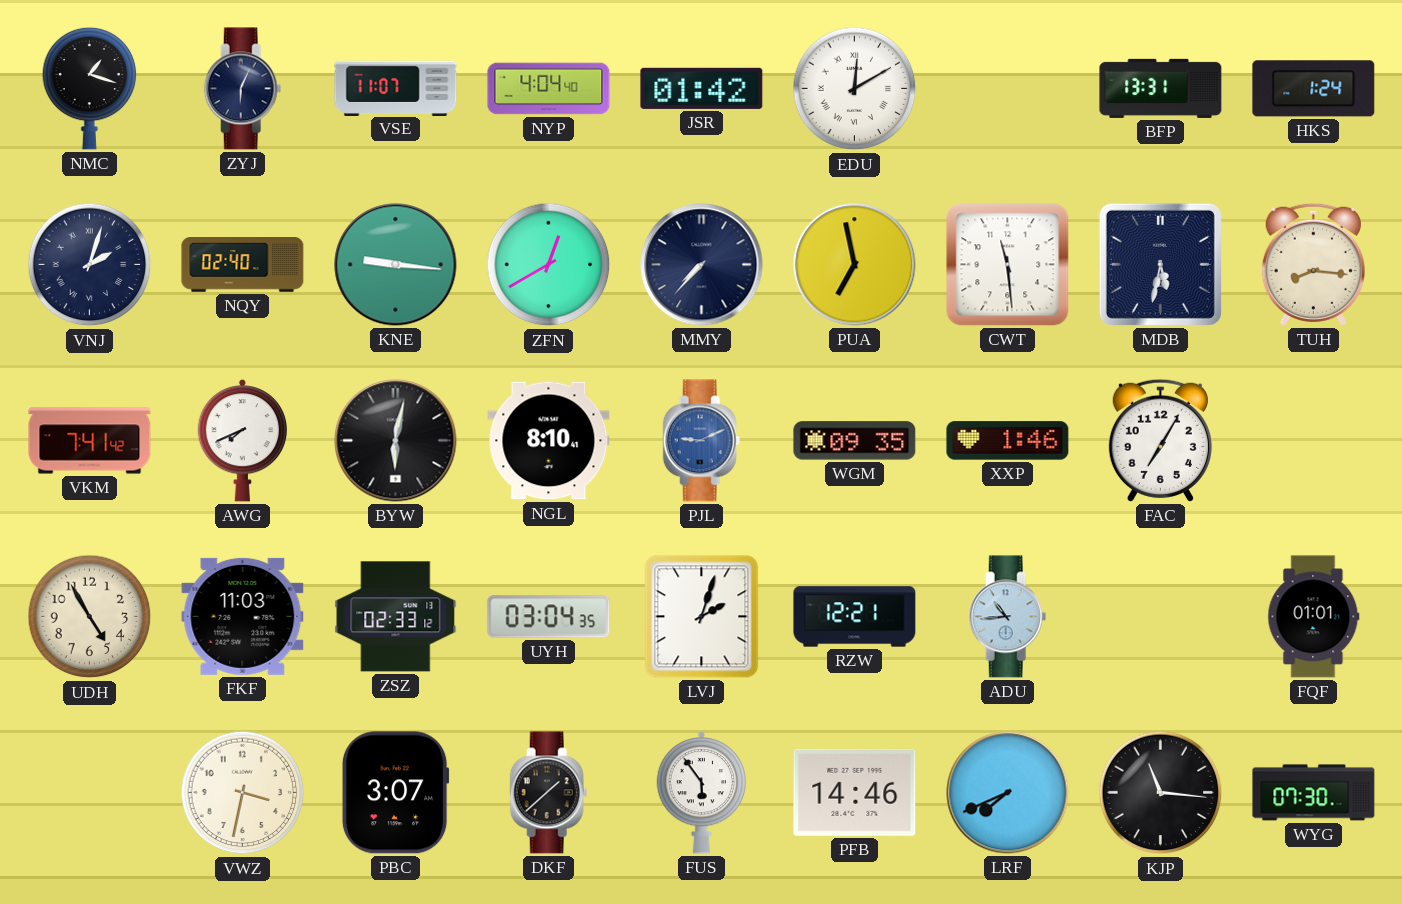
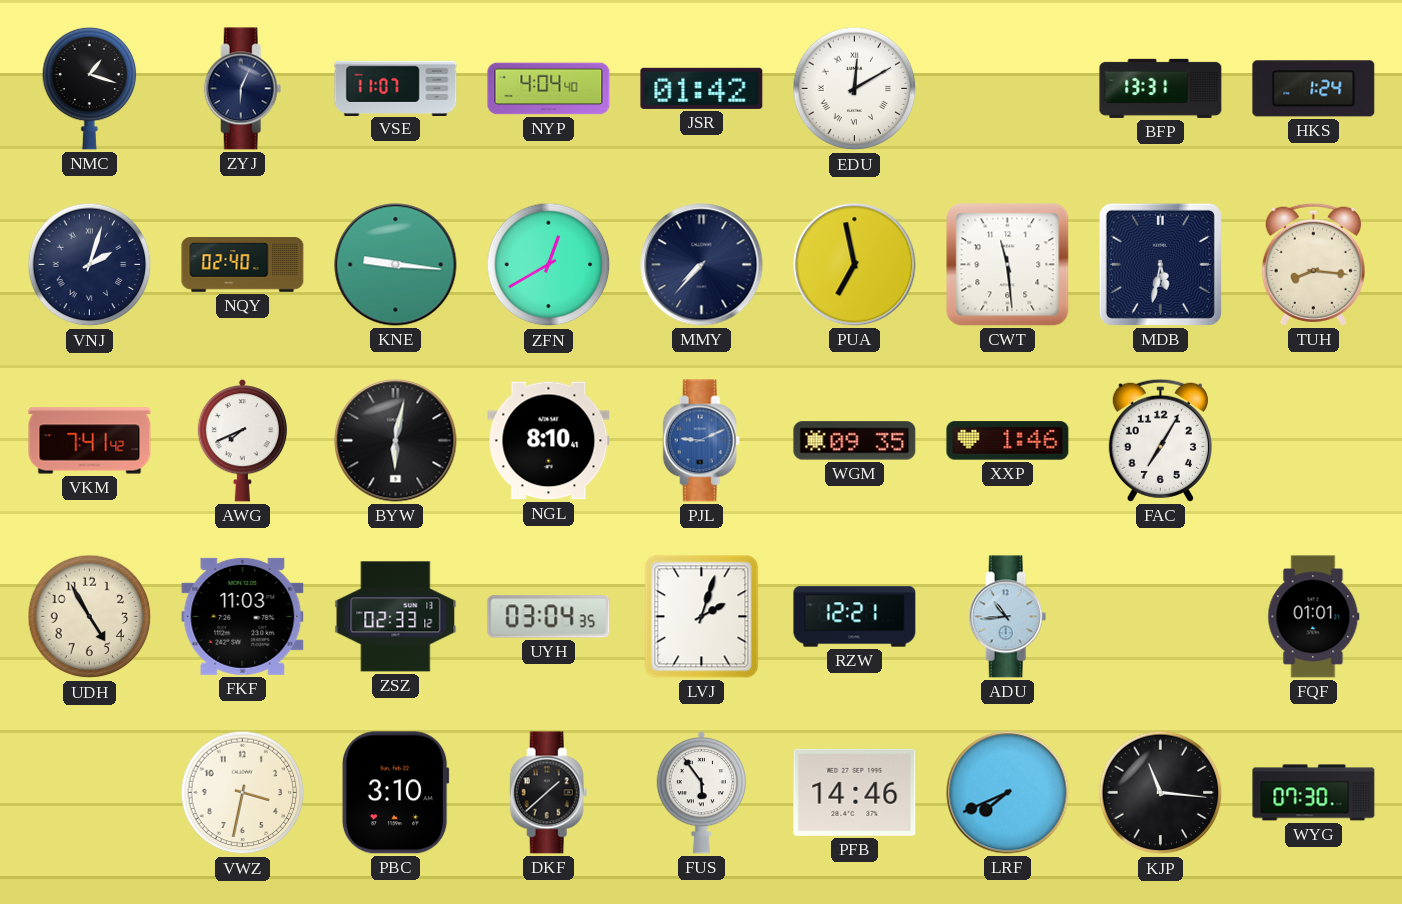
PBC: 3:07 -> 3:10 (395, 793)
